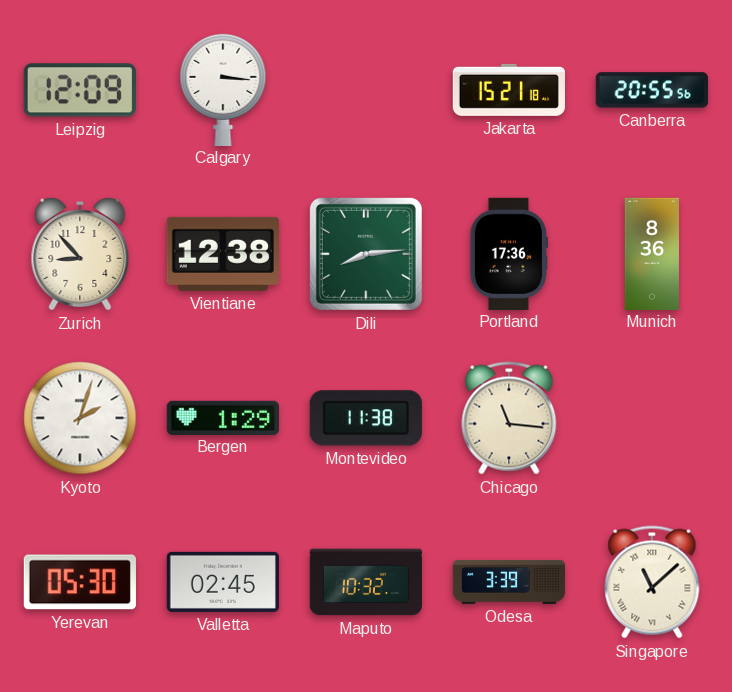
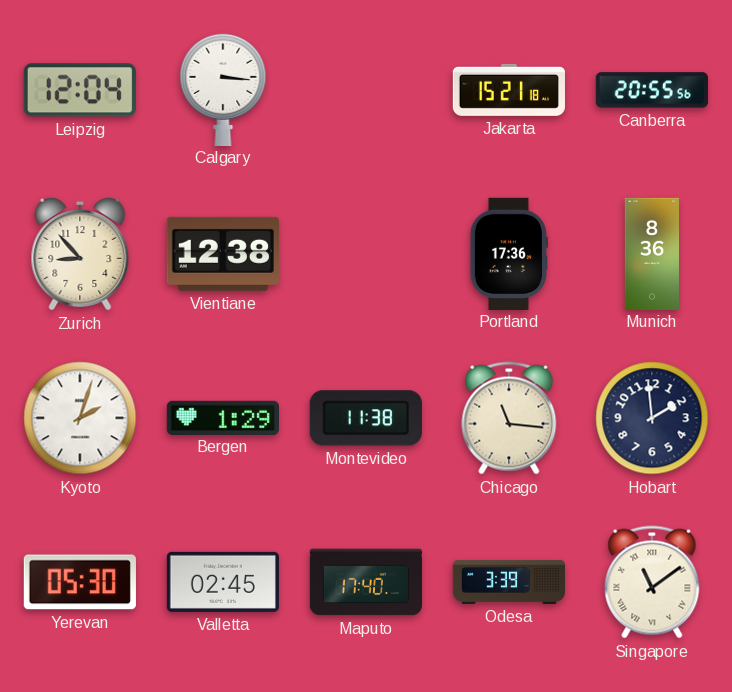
Leipzig: 12:09 -> 12:04 (80, 90)
Dili: 8:14 -> none (366, 254)
Hobart: none -> 1:59 (652, 418)
Maputo: 10:32 -> 17:40 (366, 582)
Singapore: 11:08 -> 11:09 (652, 582)
